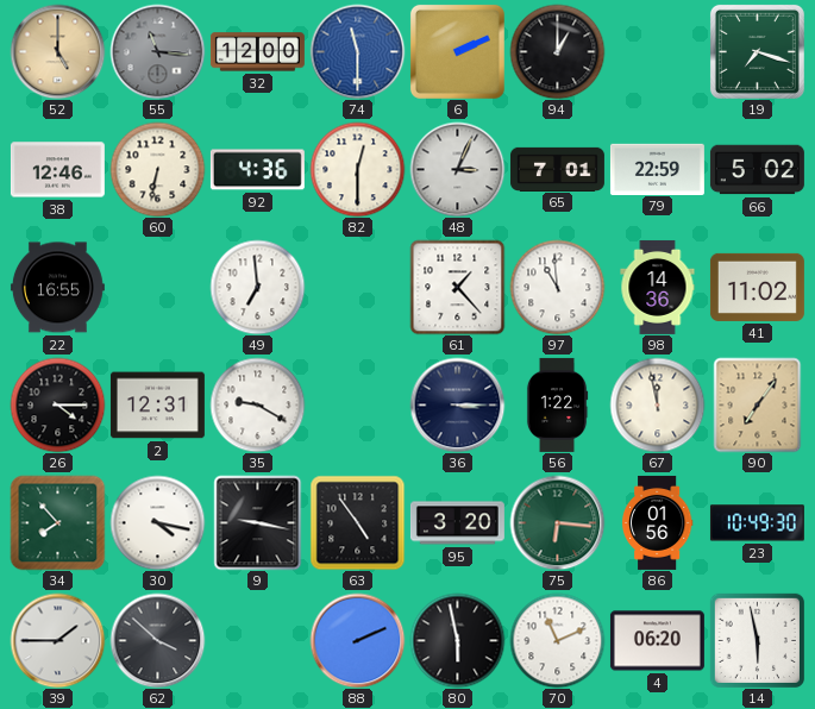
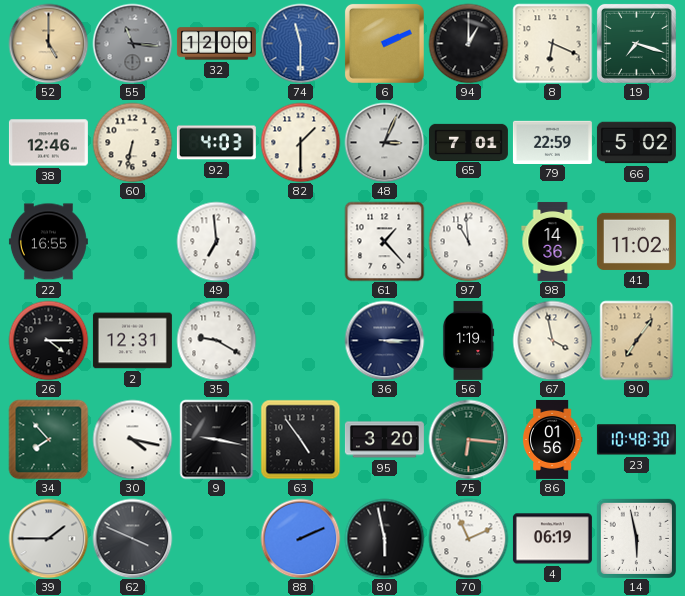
8: none -> 6:19 (552, 43)
92: 4:36 -> 4:03 (216, 143)
82: 12:30 -> 1:30 (300, 142)
56: 1:22 -> 1:19 (468, 340)
67: 11:58 -> 3:58 (552, 340)
23: 10:49 -> 10:48 (636, 440)
62: 3:52 -> 3:49 (132, 538)
4: 06:20 -> 06:19 (552, 539)
